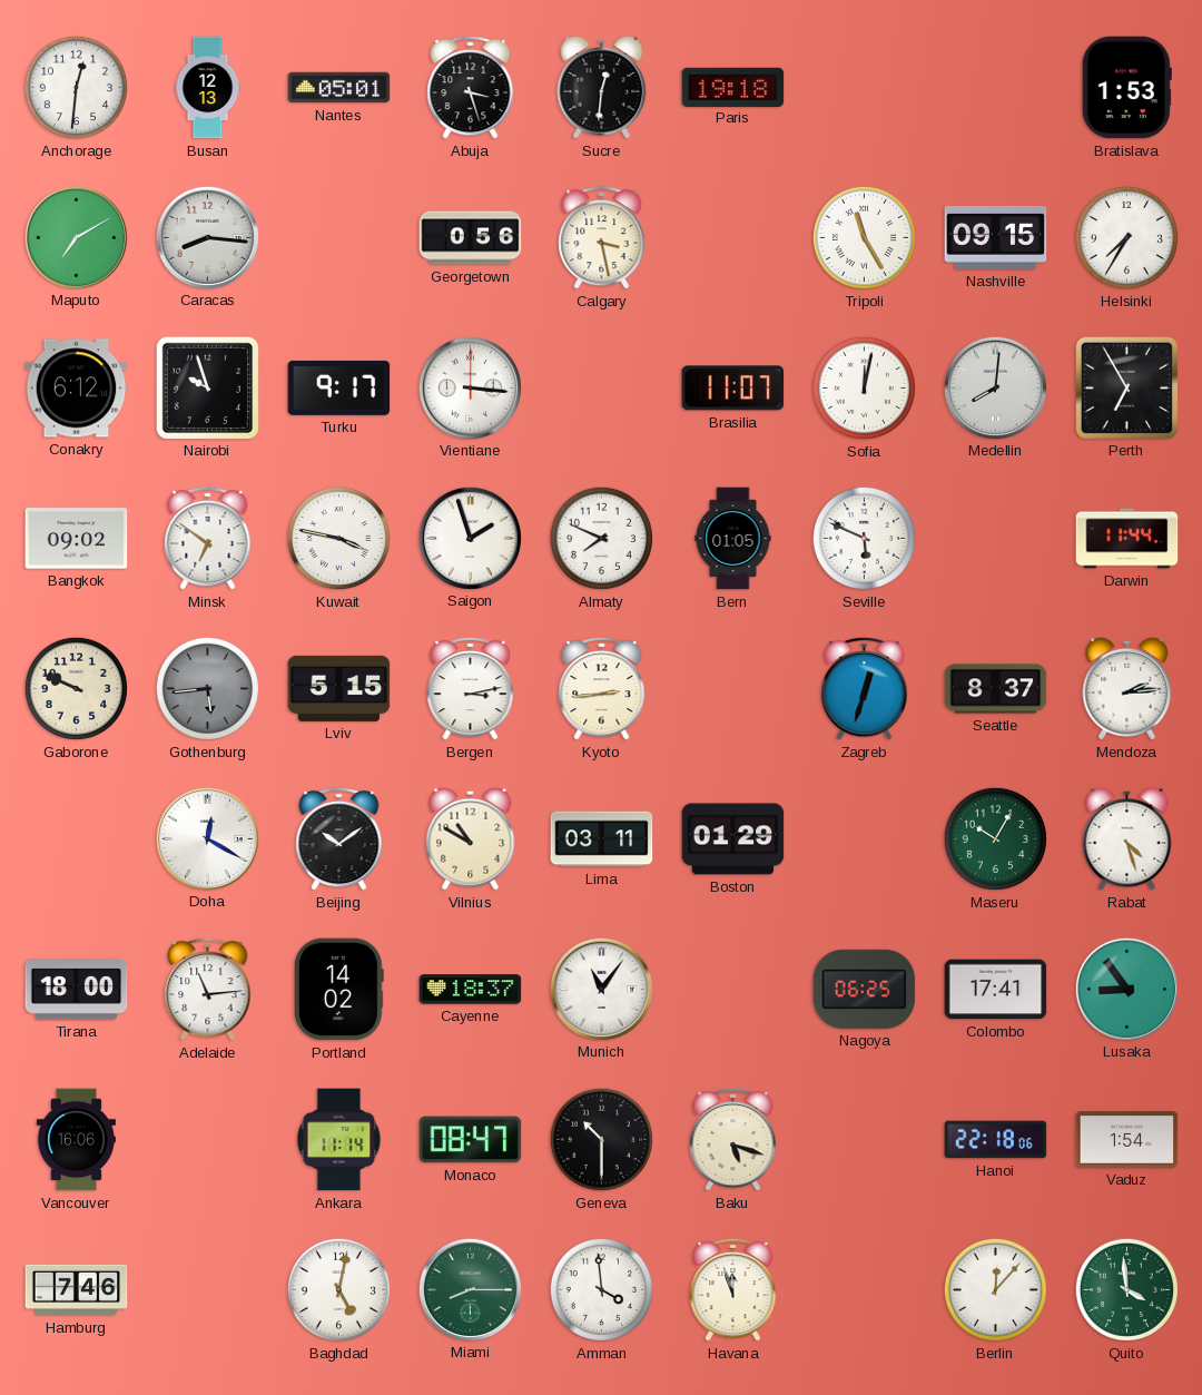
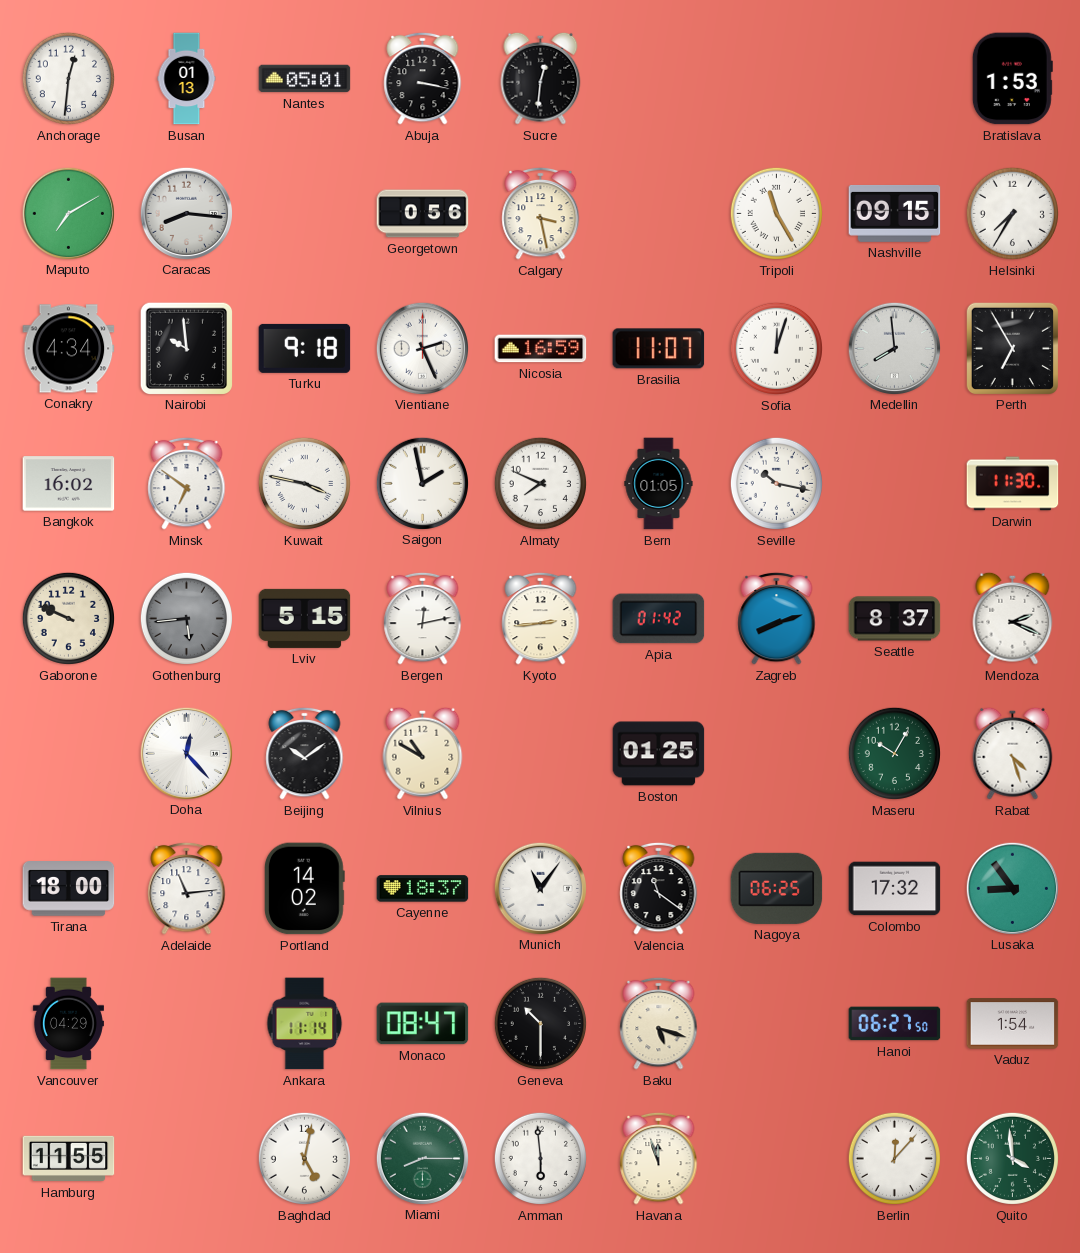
Busan: 12:13 -> 01:13 (187, 79)
Abuja: 3:27 -> 3:17 (423, 78)
Paris: 19:18 -> none (733, 87)
Conakry: 6:12 -> 4:34 (69, 349)
Nairobi: 9:57 -> 9:59 (186, 348)
Turku: 9:17 -> 9:18 (305, 348)
Vientiane: 3:16 -> 2:26 (422, 348)
Nicosia: none -> 16:59 (541, 349)
Sofia: 12:02 -> 12:03 (776, 348)
Medellin: 8:01 -> 7:59 (894, 348)
Bangkok: 09:02 -> 16:02 (69, 484)
Saigon: 1:57 -> 1:58 (422, 483)
Seville: 5:49 -> 10:17 (776, 483)
Darwin: 11:44 -> 11:30 (1013, 484)
Bergen: 3:13 -> 12:13 (423, 618)
Apia: none -> 01:42 (659, 619)
Zagreb: 12:33 -> 8:12 (777, 618)
Mendoza: 2:14 -> 2:19 (1013, 618)
Doha: 12:20 -> 12:23 (186, 753)
Lima: 03:11 -> none (602, 839)
Boston: 01:29 -> 01:25 (659, 754)
Valencia: none -> 11:21 (659, 888)
Colombo: 17:41 -> 17:32 (895, 889)
Vancouver: 16:06 -> 04:29 (68, 1024)
Hanoi: 22:18 -> 06:27 (895, 1024)
Hamburg: 7:46 -> 11:55 (69, 1159)
Amman: 3:59 -> 5:59 (540, 1158)
